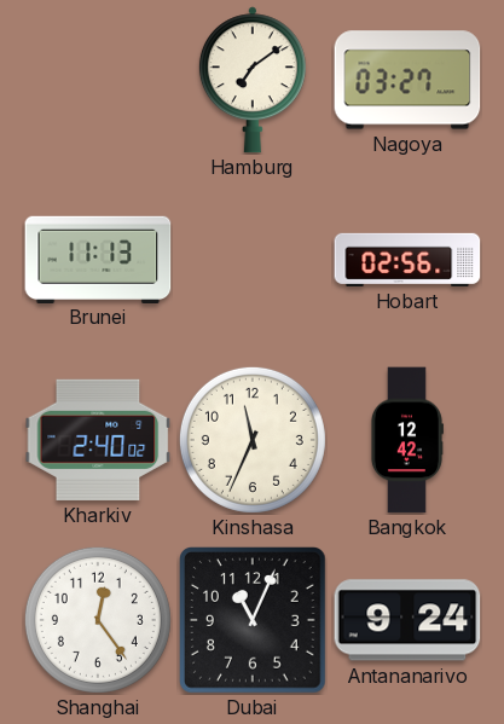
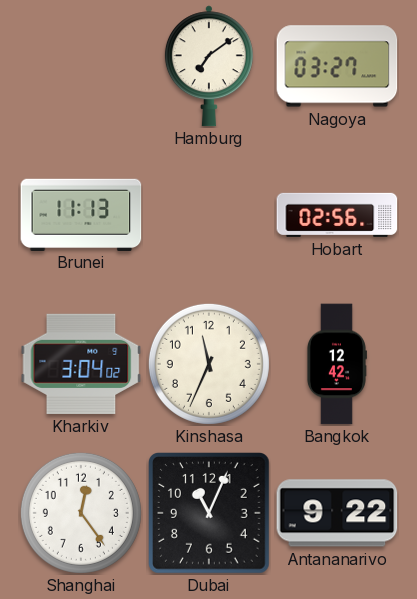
Kharkiv: 2:40 -> 3:04 (81, 364)
Antananarivo: 9:24 -> 9:22 (337, 513)
